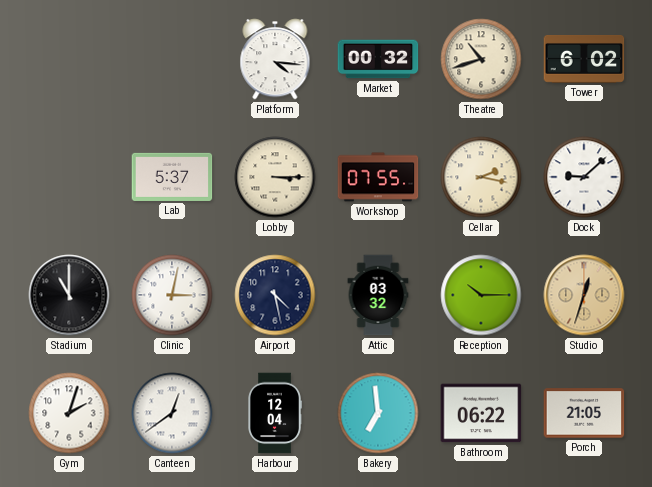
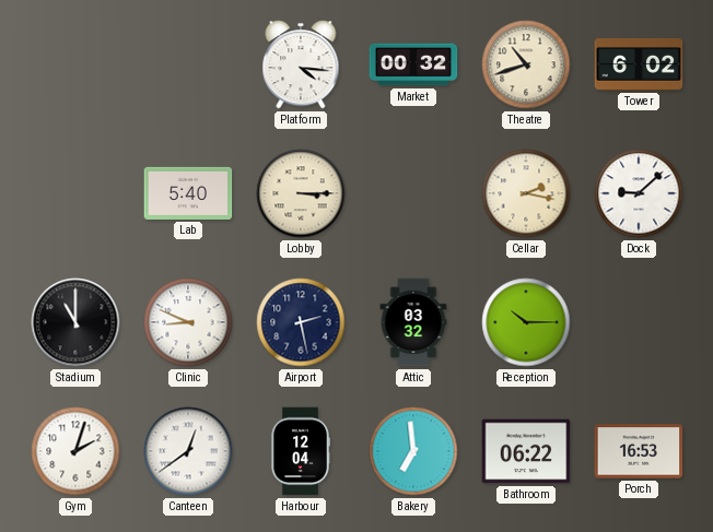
Lab: 5:37 -> 5:40 (188, 193)
Workshop: 07:55 -> none (378, 177)
Clinic: 3:02 -> 8:49 (188, 322)
Airport: 4:28 -> 2:28 (301, 322)
Studio: 12:33 -> none (584, 295)
Porch: 21:05 -> 16:53 (639, 451)
